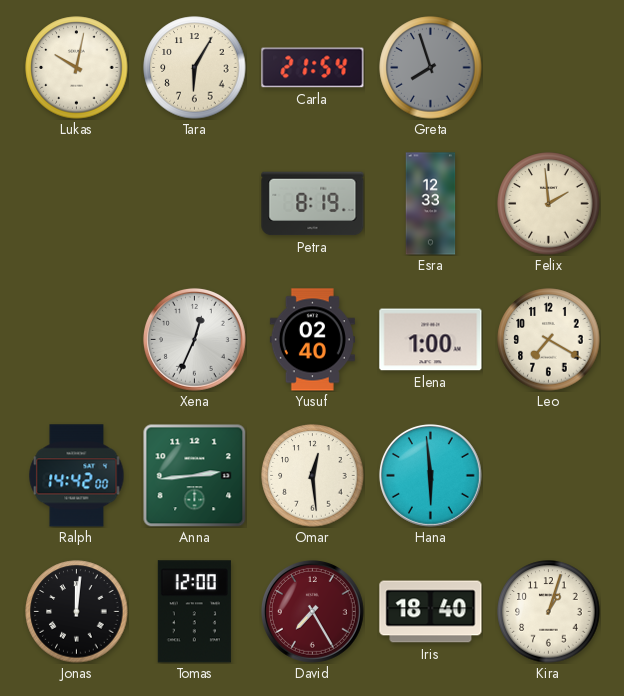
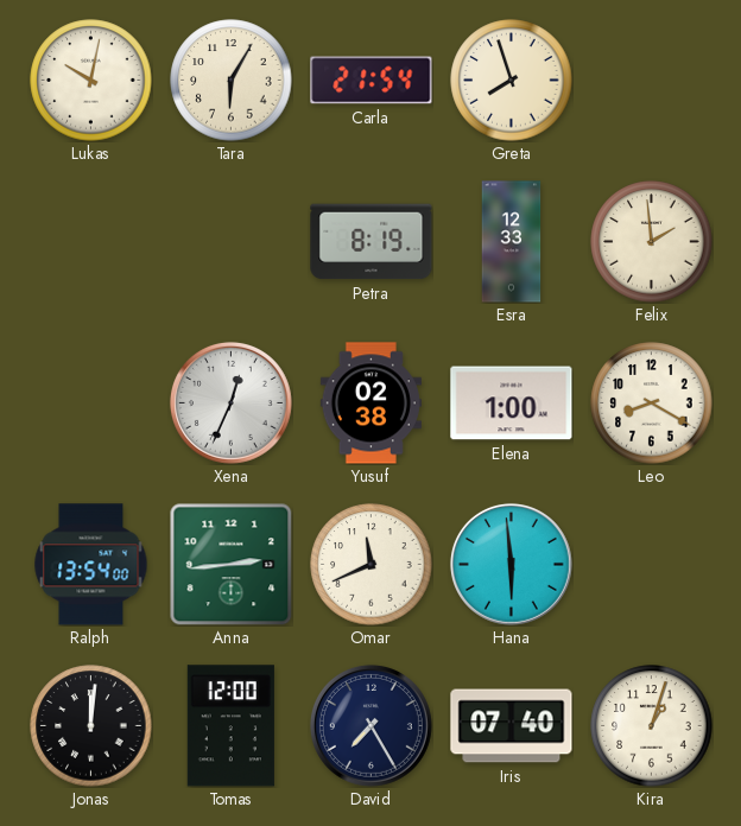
Greta dial: grey -> cream (512, 81)
Yusuf: 02:40 -> 02:38 (370, 404)
Leo: 7:20 -> 8:20 (652, 404)
Ralph: 14:42 -> 13:54 (91, 565)
Omar: 12:29 -> 11:41 (372, 565)
David dial: burgundy -> navy (370, 725)
Iris: 18:40 -> 07:40 (512, 726)
